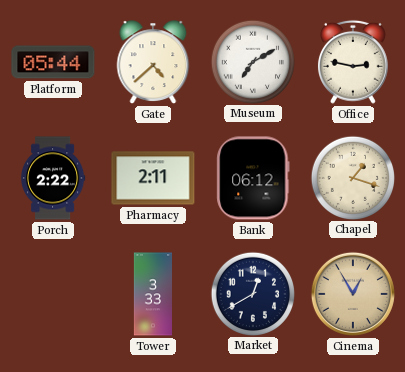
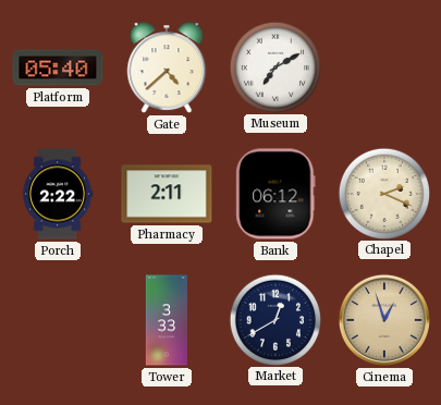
Platform: 05:44 -> 05:40 (58, 67)
Office: 2:47 -> none (353, 62)
Chapel: 1:18 -> 2:19 (383, 193)
Cinema: 12:55 -> 12:57 (384, 320)
